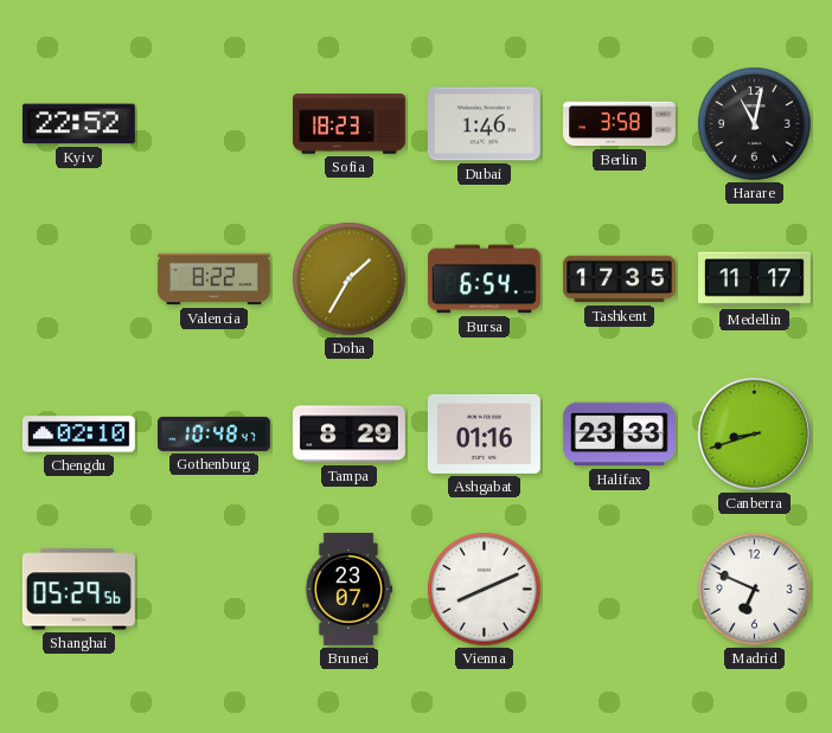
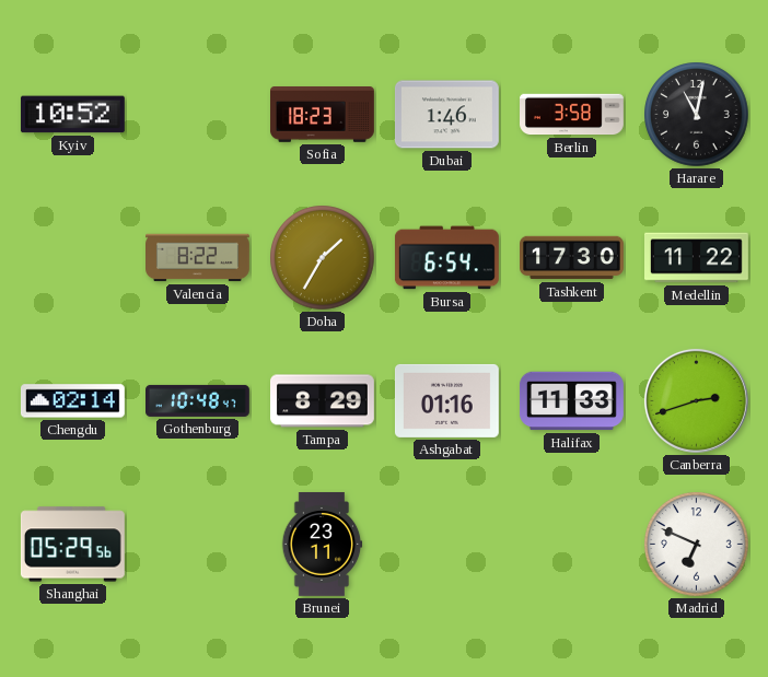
Kyiv: 22:52 -> 10:52 (72, 115)
Tashkent: 17:35 -> 17:30 (572, 258)
Medellin: 11:17 -> 11:22 (697, 258)
Chengdu: 02:10 -> 02:14 (72, 401)
Halifax: 23:33 -> 11:33 (571, 401)
Canberra: 8:42 -> 2:42 (696, 400)
Brunei: 23:07 -> 23:11 (322, 544)
Vienna: 8:11 -> none (485, 590)
